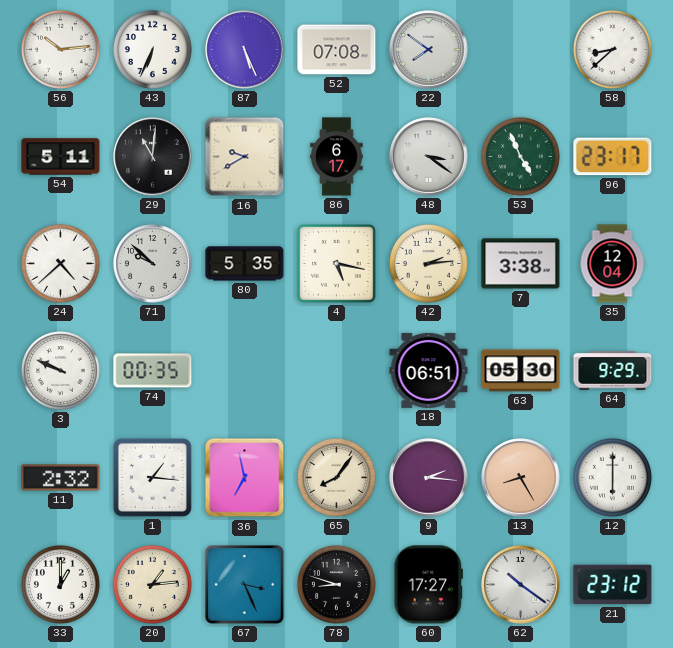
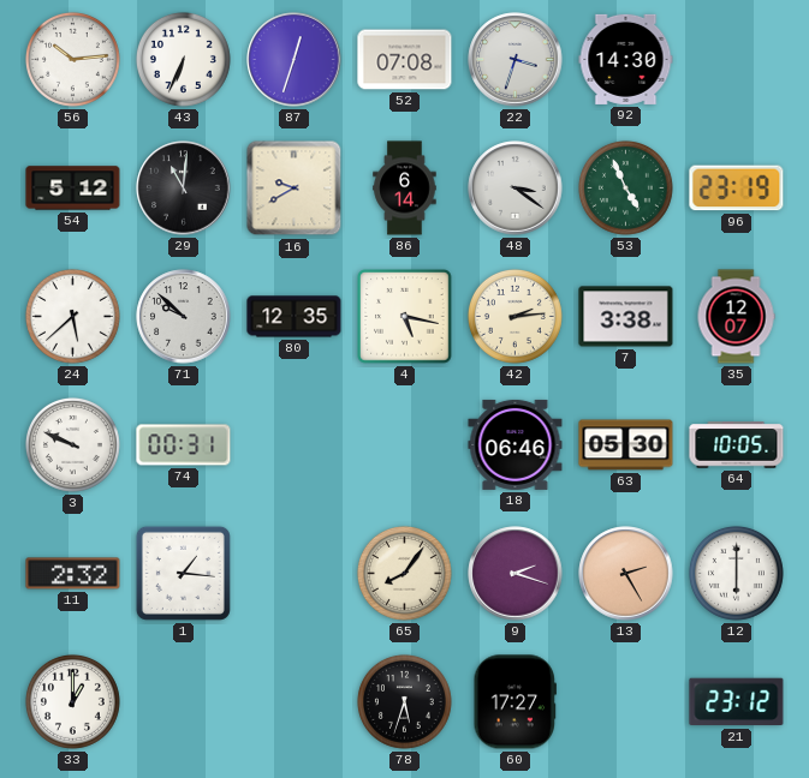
87: 5:26 -> 12:33 (295, 60)
22: 7:51 -> 3:33 (516, 60)
92: none -> 14:30 (626, 59)
58: 8:38 -> none (612, 49)
54: 5:11 -> 5:12 (73, 188)
86: 6:17 -> 6:14 (405, 188)
96: 23:17 -> 23:19 (737, 188)
24: 4:38 -> 5:38 (72, 316)
80: 5:35 -> 12:35 (295, 317)
35: 12:04 -> 12:07 (736, 317)
74: 00:35 -> 00:31 (184, 445)
18: 06:51 -> 06:46 (516, 444)
64: 9:29 -> 10:05 (737, 445)
36: 6:58 -> none (245, 478)
9: 2:16 -> 2:18 (516, 574)
13: 8:25 -> 2:25 (626, 574)
20: 1:14 -> none (152, 584)
67: 3:26 -> none (245, 585)
78: 8:48 -> 5:33 (404, 701)
62: 10:21 -> none (521, 585)
